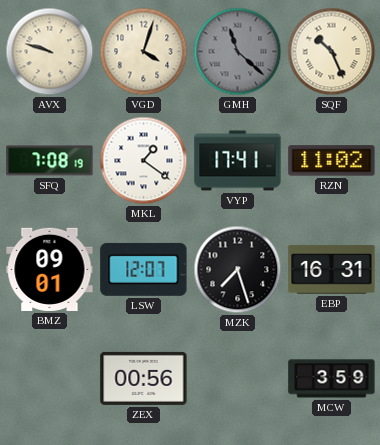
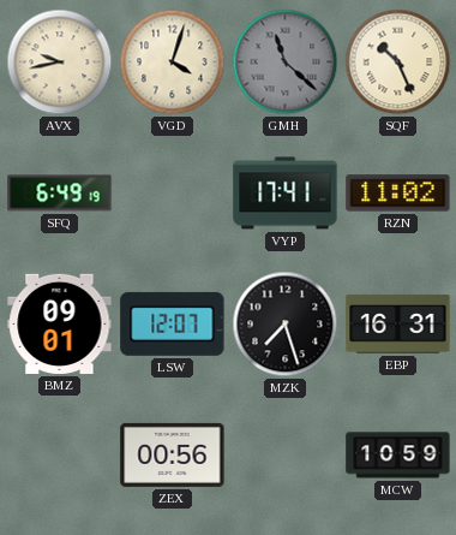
AVX: 9:48 -> 9:43 (60, 63)
SFQ: 7:08 -> 6:49 (60, 194)
MKL: 1:21 -> none (144, 161)
MCW: 3:59 -> 10:59 (398, 456)
